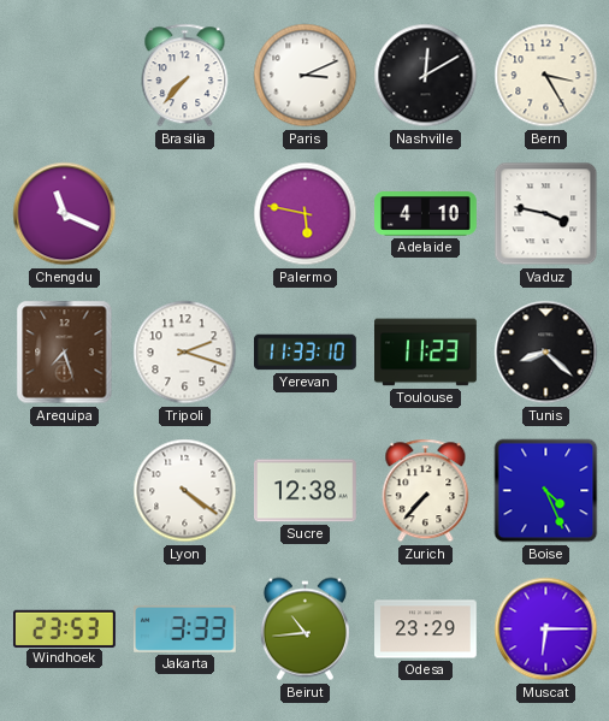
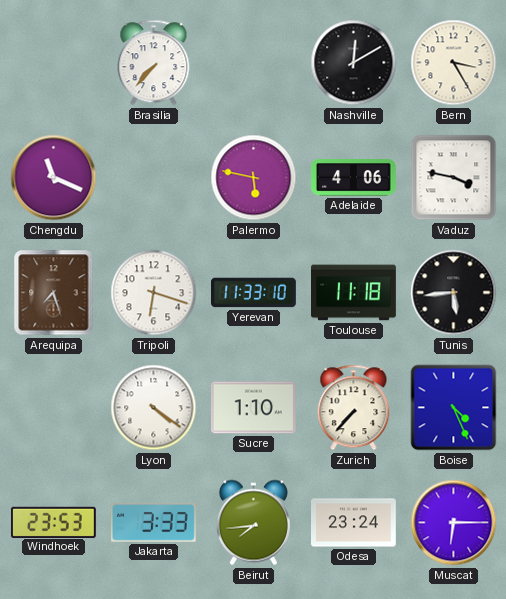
Paris: 3:11 -> none (306, 76)
Adelaide: 4:10 -> 4:06 (354, 178)
Tripoli: 2:18 -> 6:18 (154, 293)
Toulouse: 11:23 -> 11:18 (354, 293)
Tunis: 8:22 -> 5:44 (454, 293)
Sucre: 12:38 -> 1:10 (253, 408)
Beirut: 10:44 -> 7:44 (253, 523)
Odesa: 23:29 -> 23:24 (354, 523)
